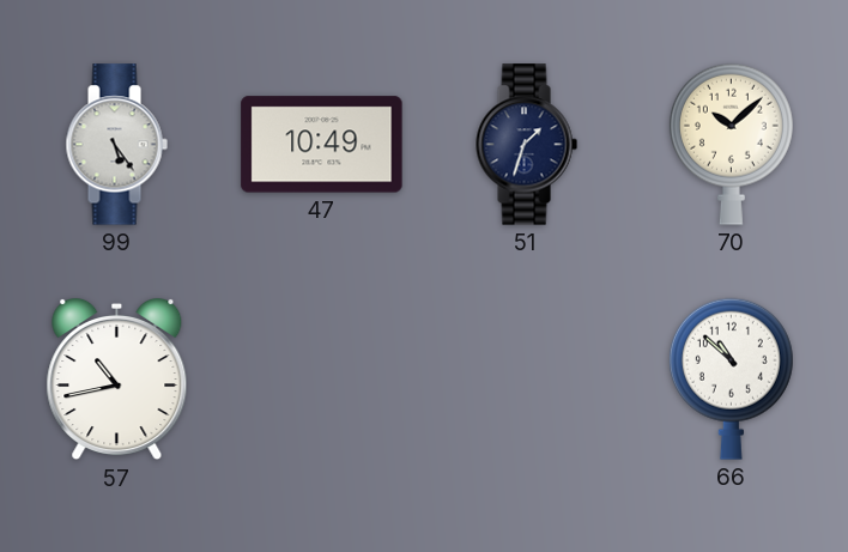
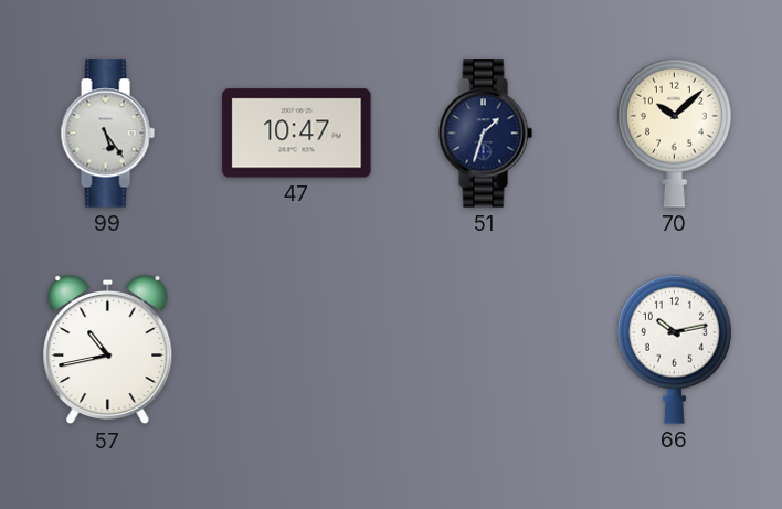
47: 10:49 -> 10:47 (297, 134)
66: 10:52 -> 10:13 (674, 349)
